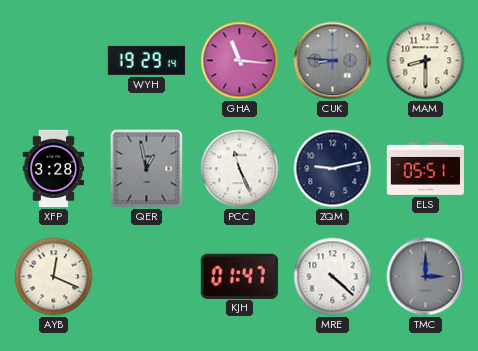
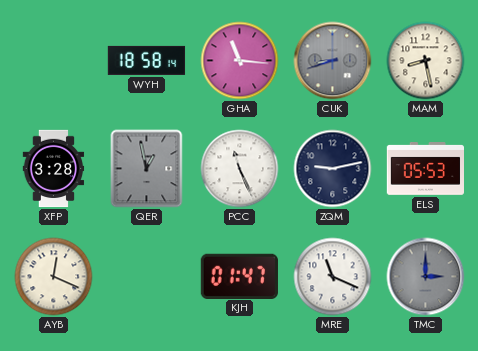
WYH: 19:29 -> 18:58 (147, 60)
CUK: 8:46 -> 8:42 (333, 61)
MAM: 8:30 -> 8:28 (426, 61)
ELS: 05:51 -> 05:53 (425, 169)
MRE: 4:22 -> 11:19 (333, 277)
